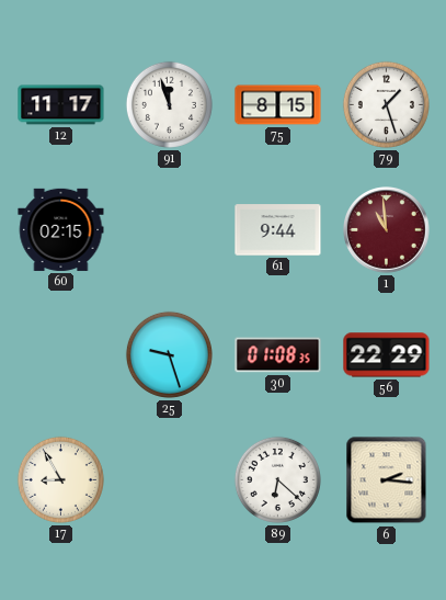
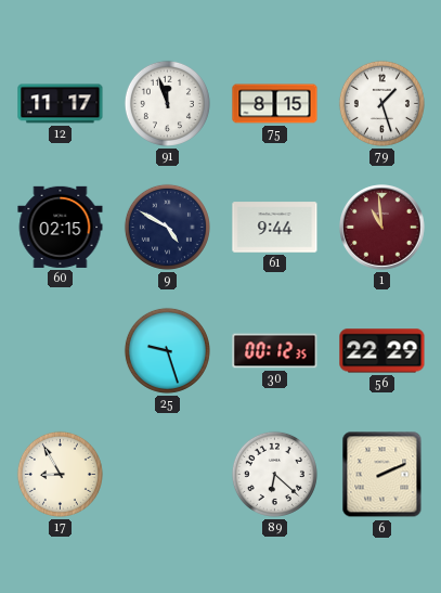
9: none -> 4:50 (167, 227)
30: 01:08 -> 00:12 (275, 351)
6: 2:16 -> 2:11 (382, 475)
